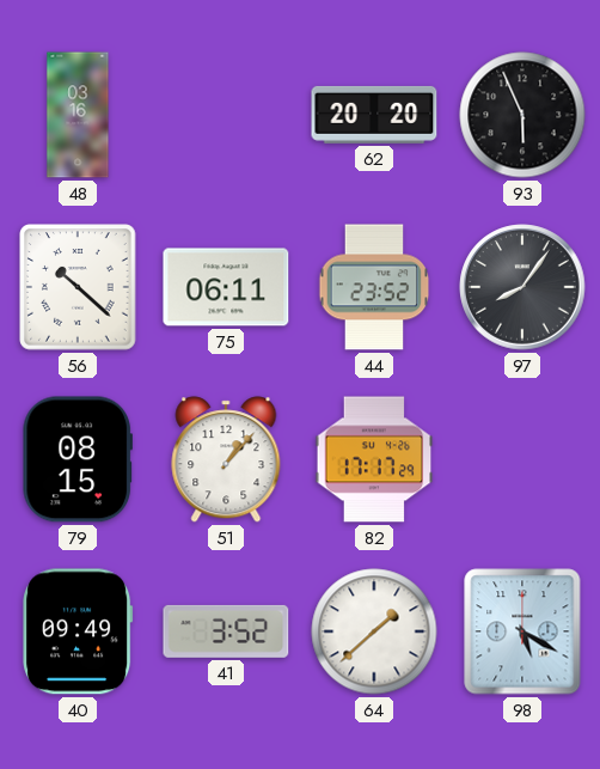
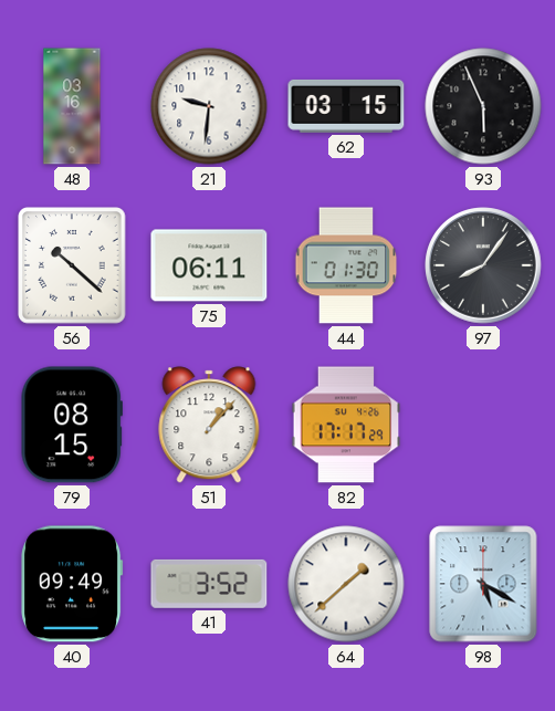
21: none -> 9:31 (209, 106)
62: 20:20 -> 03:15 (346, 106)
44: 23:52 -> 01:30 (346, 265)
